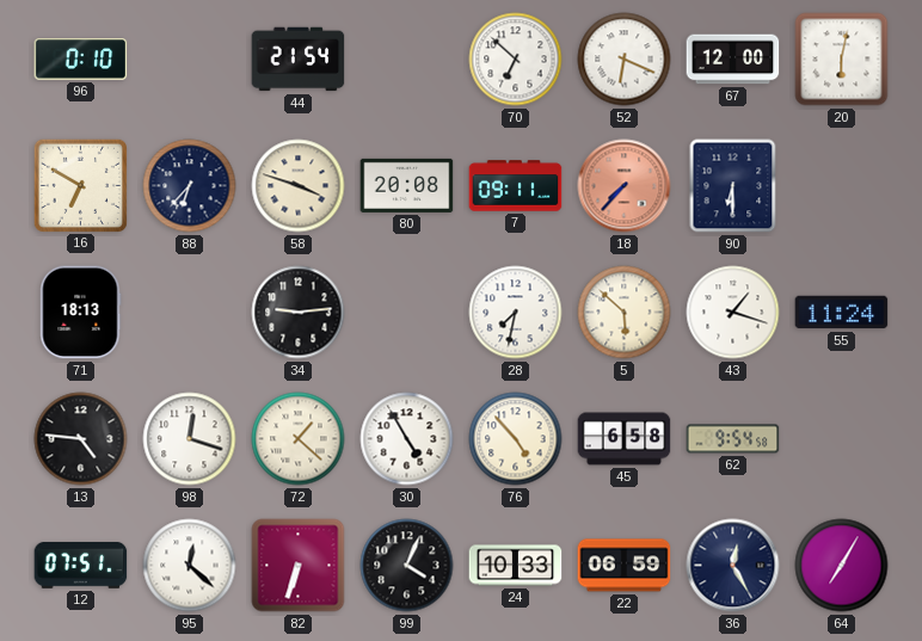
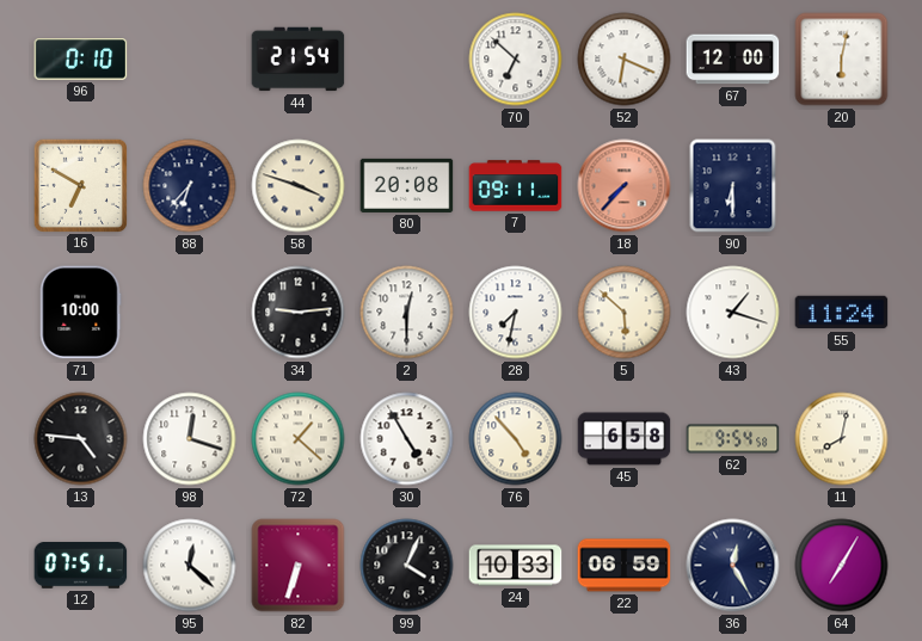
71: 18:13 -> 10:00 (81, 313)
2: none -> 12:30 (407, 313)
11: none -> 8:02 (842, 439)
